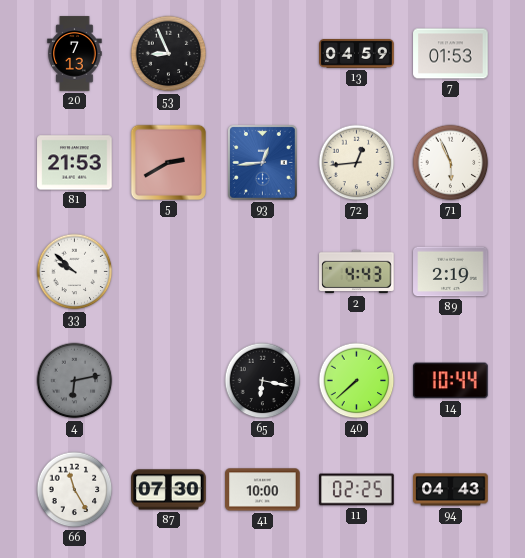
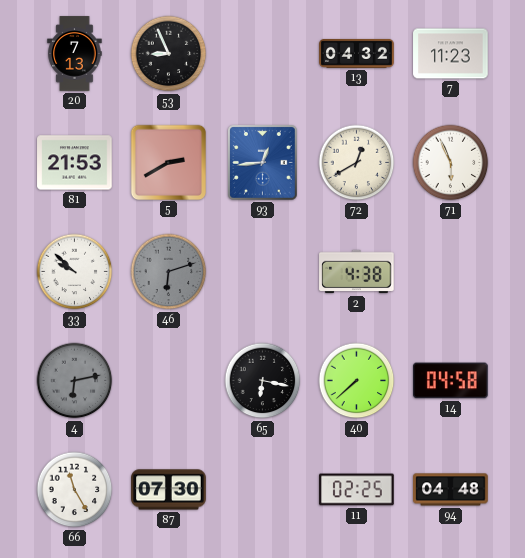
13: 04:59 -> 04:32 (357, 53)
7: 01:53 -> 11:23 (451, 54)
72: 12:44 -> 12:40 (357, 163)
46: none -> 6:12 (169, 272)
2: 4:43 -> 4:38 (357, 272)
89: 2:19 -> none (451, 272)
14: 10:44 -> 04:58 (451, 381)
41: 10:00 -> none (263, 490)
94: 04:43 -> 04:48 (451, 490)
